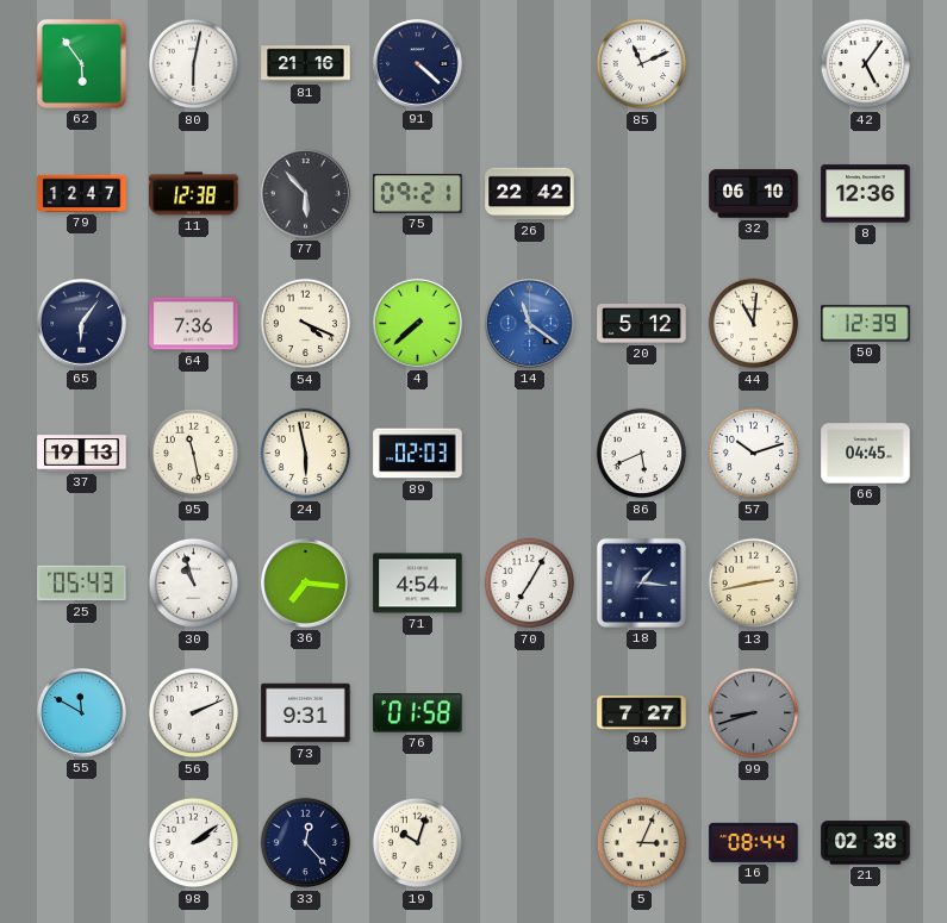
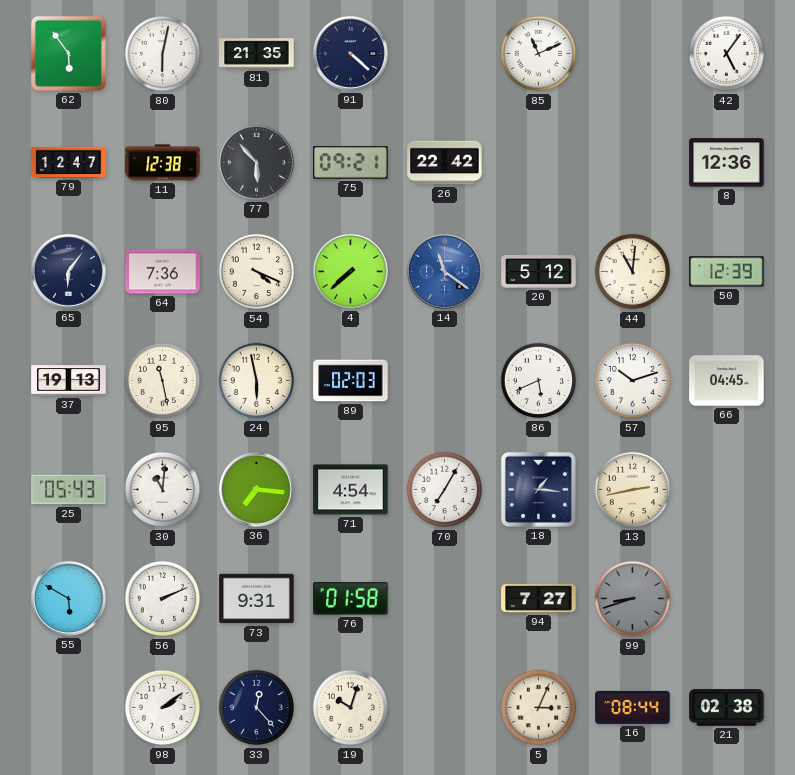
81: 21:16 -> 21:35 (257, 54)
32: 06:10 -> none (754, 194)
30: 10:57 -> 11:01 (163, 490)
55: 11:50 -> 5:50 (68, 598)
